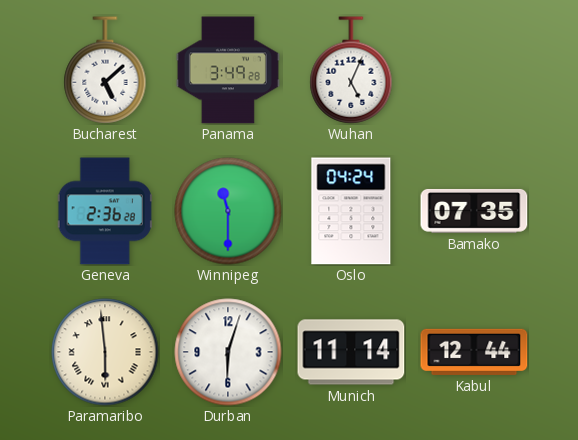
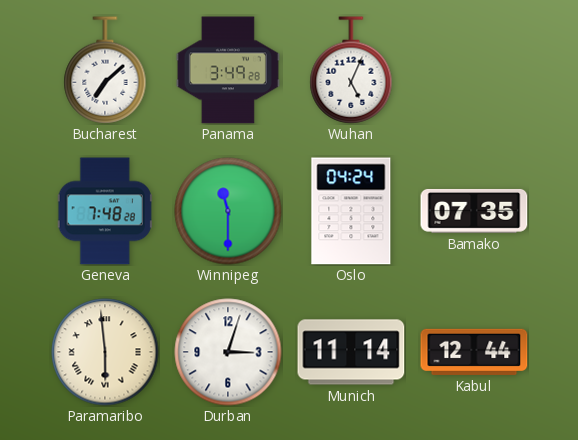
Bucharest: 5:08 -> 7:08 (105, 70)
Geneva: 2:36 -> 7:48 (105, 211)
Durban: 6:03 -> 3:03 (228, 352)
